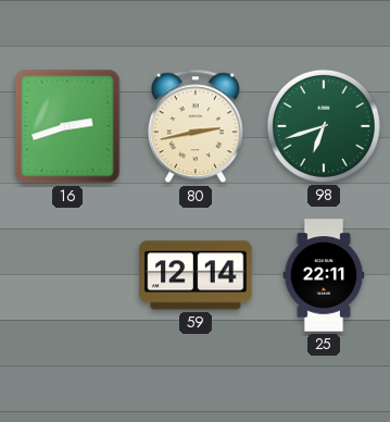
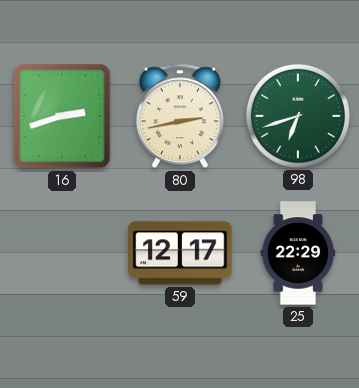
59: 12:14 -> 12:17 (180, 253)
25: 22:11 -> 22:29 (298, 253)
